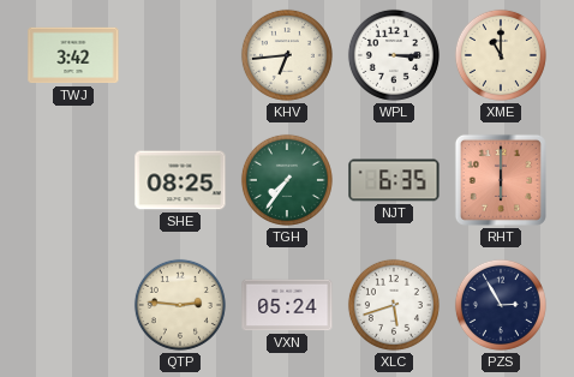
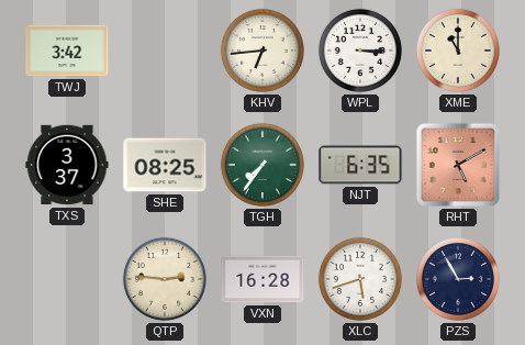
TXS: none -> 3:37 (67, 165)
RHT: 6:00 -> 5:10 (458, 165)
VXN: 05:24 -> 16:28 (262, 279)
